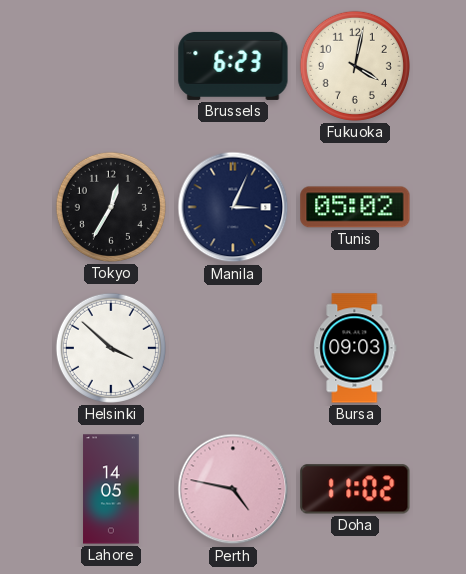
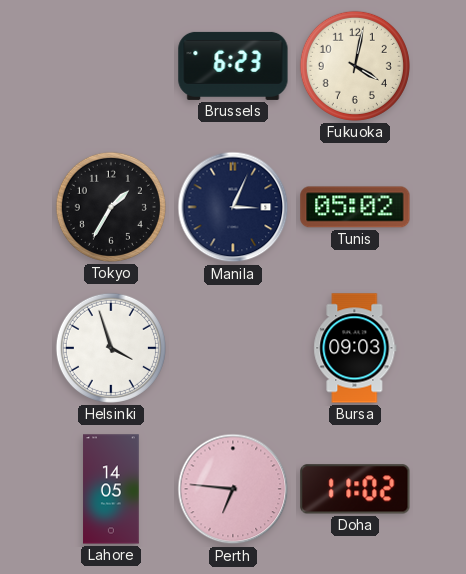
Tokyo: 12:35 -> 1:35 (111, 207)
Helsinki: 3:52 -> 3:57 (111, 348)
Perth: 4:47 -> 6:46 (233, 489)
